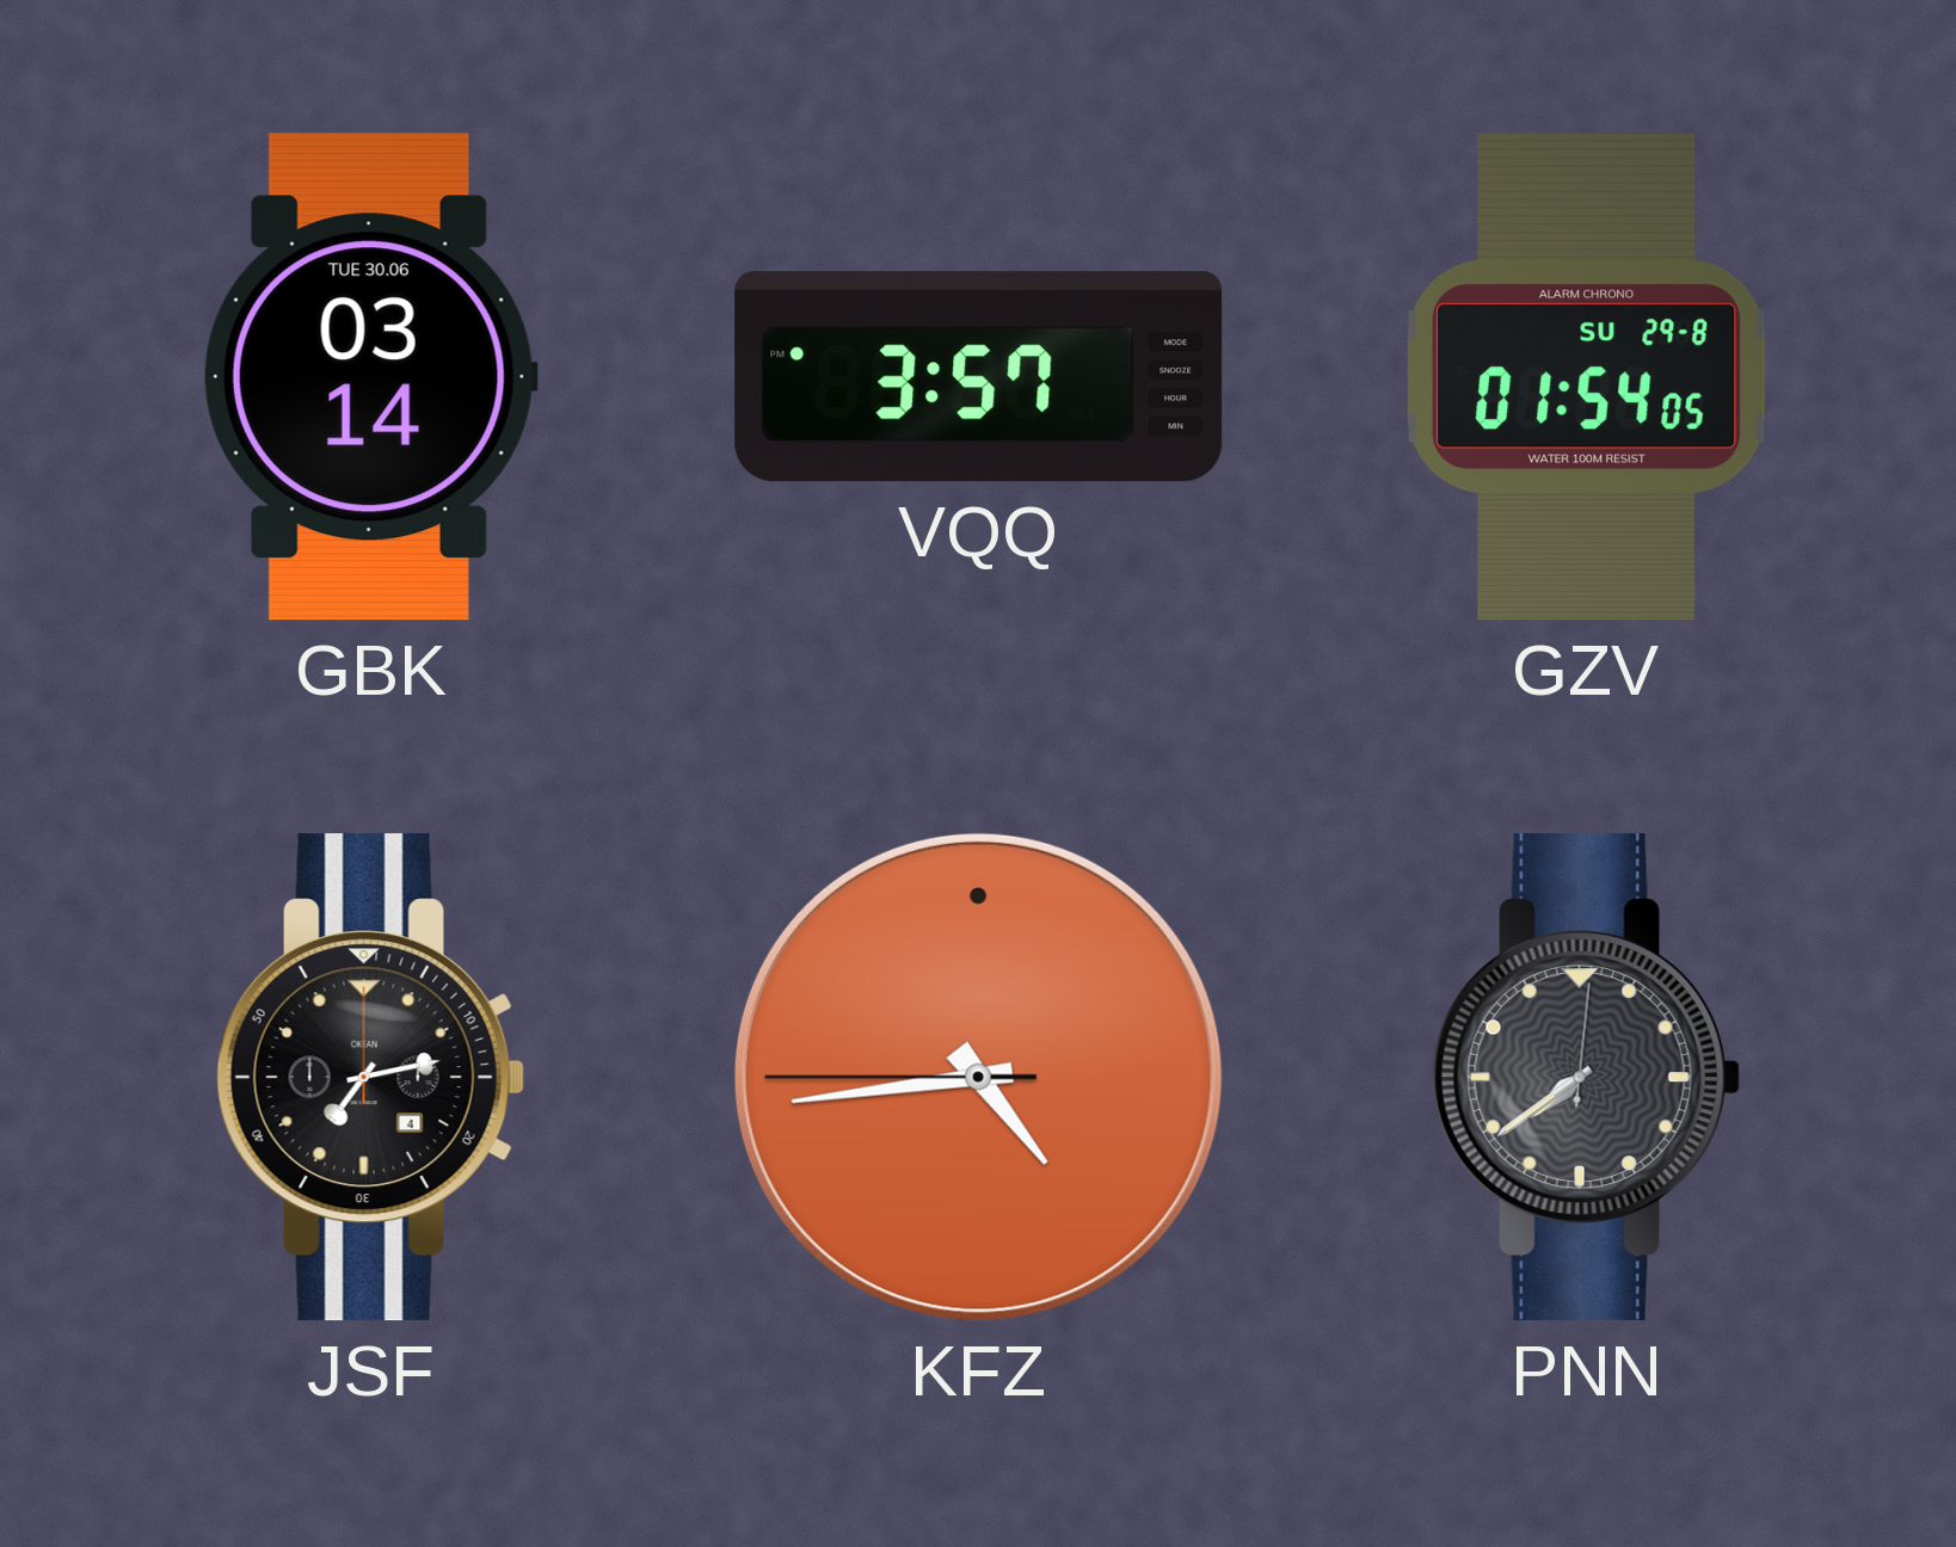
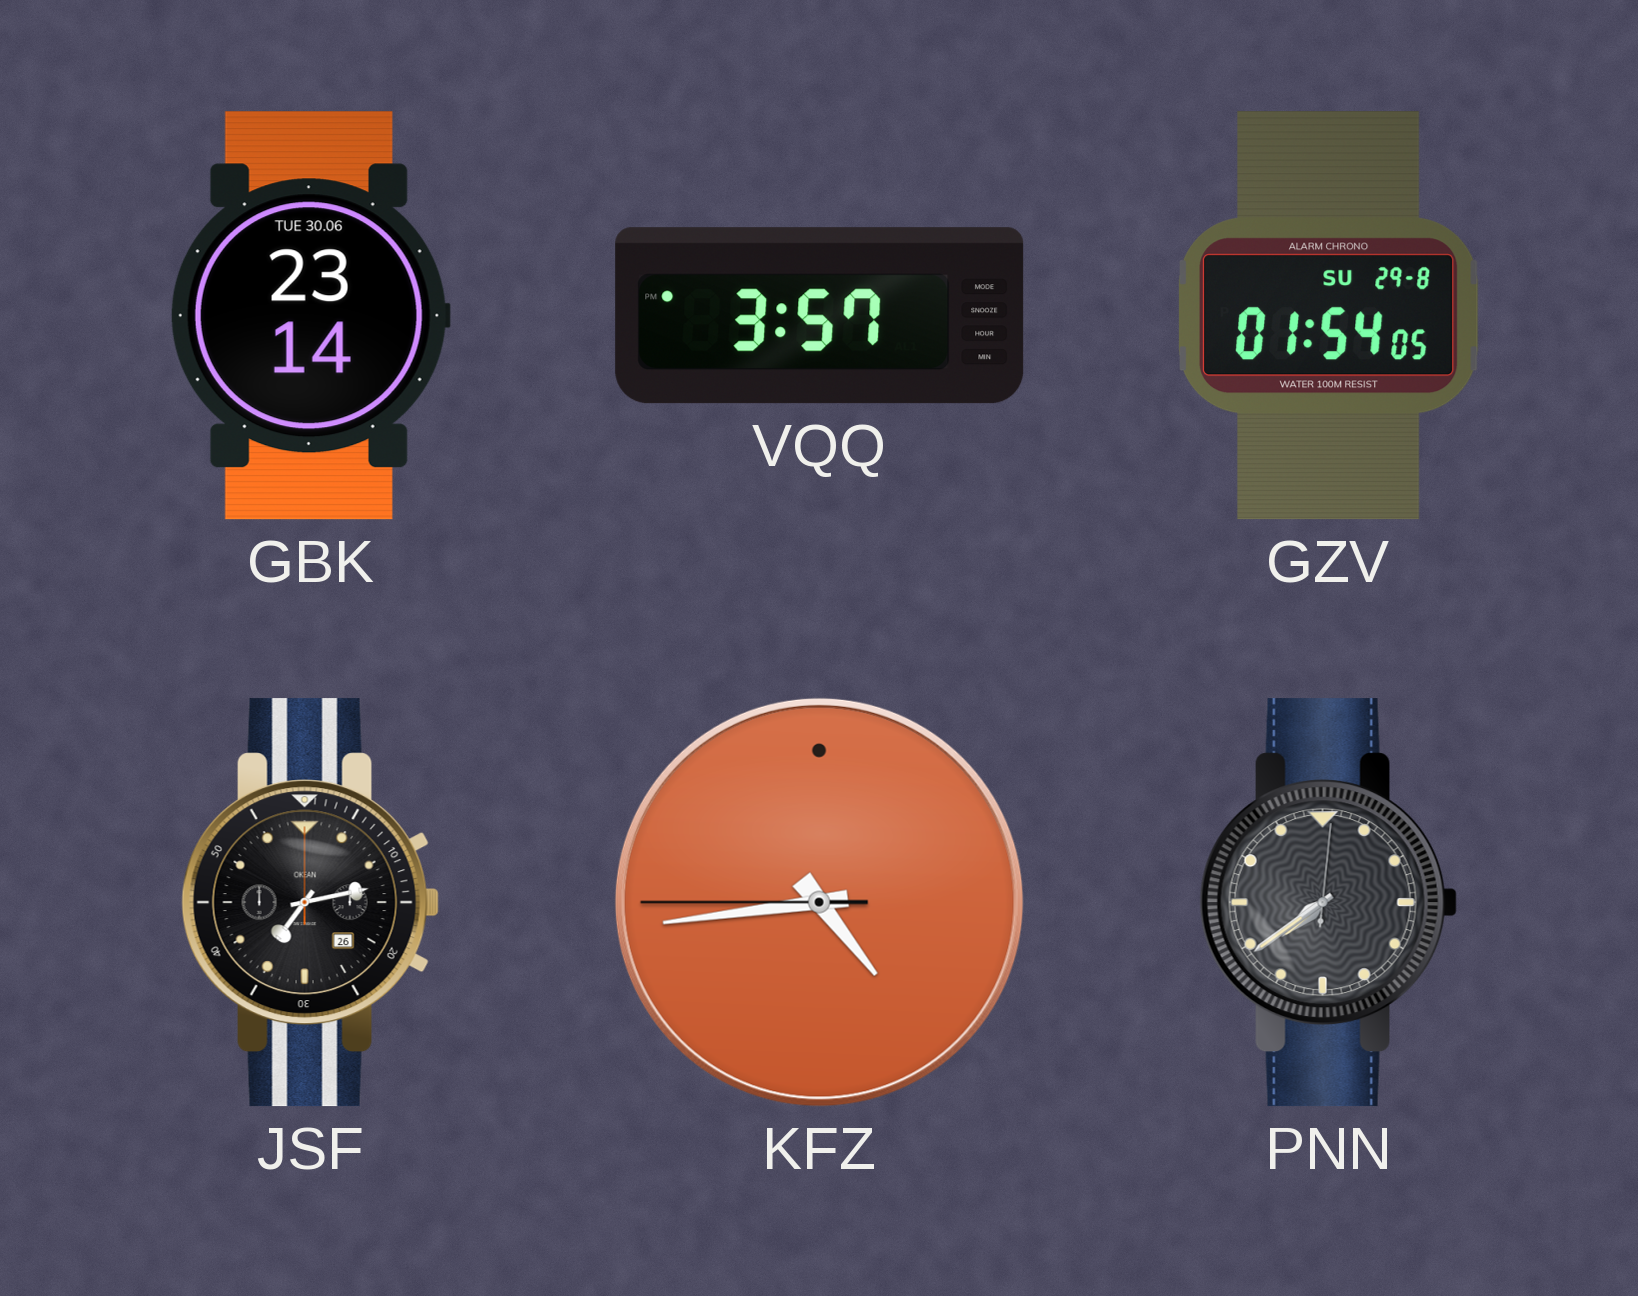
GBK: 03:14 -> 23:14 (310, 316)
JSF date: 4 -> 26 (310, 903)
